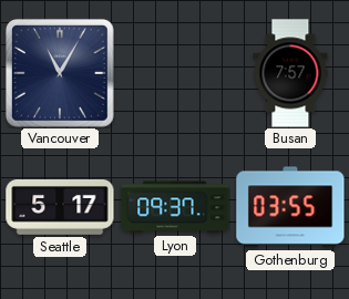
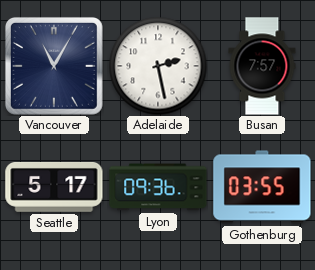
Adelaide: none -> 2:28 (158, 66)
Lyon: 09:37 -> 09:36 (158, 187)
